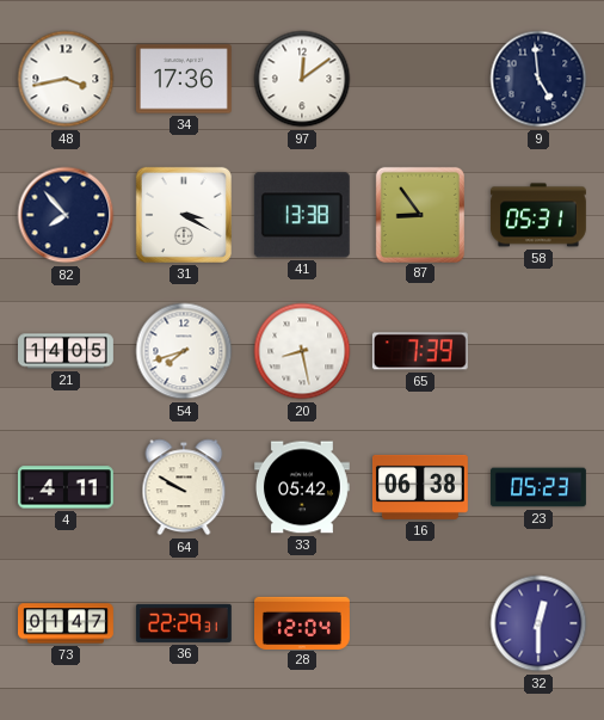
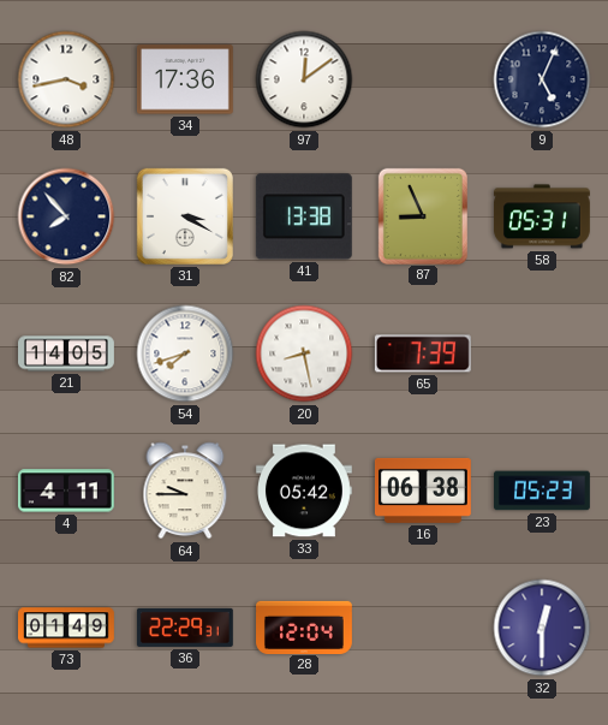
9: 4:59 -> 5:04 (542, 79)
87: 8:54 -> 8:56 (422, 215)
64: 9:50 -> 9:45 (185, 491)
73: 01:47 -> 01:49 (67, 628)
